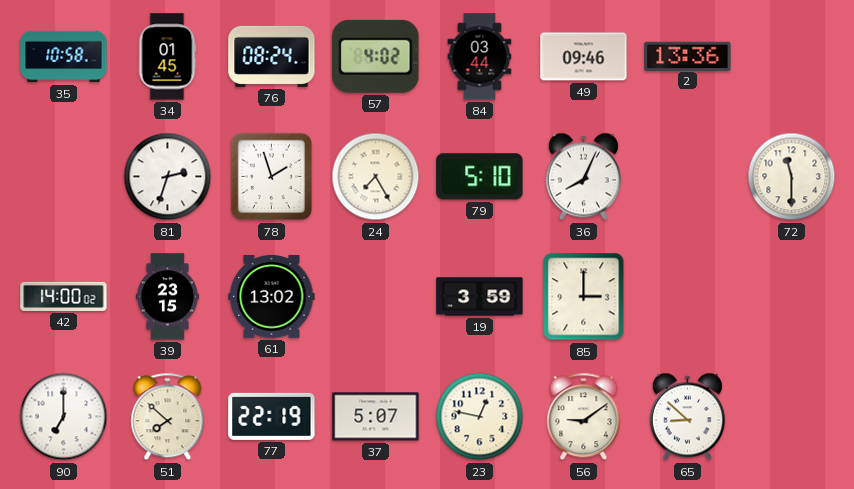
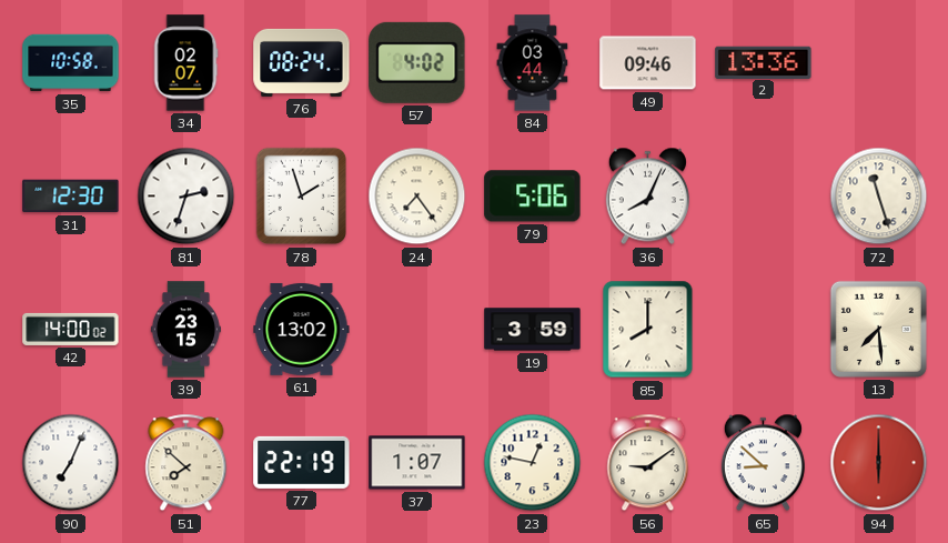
34: 01:45 -> 02:07 (185, 63)
31: none -> 12:30 (71, 197)
24: 7:25 -> 7:24 (417, 197)
79: 5:10 -> 5:06 (533, 197)
72: 11:30 -> 11:27 (879, 197)
85: 3:00 -> 8:00 (648, 330)
13: none -> 7:29 (878, 329)
90: 7:00 -> 7:04 (71, 463)
37: 5:07 -> 1:07 (417, 463)
94: none -> 6:00 (879, 463)
